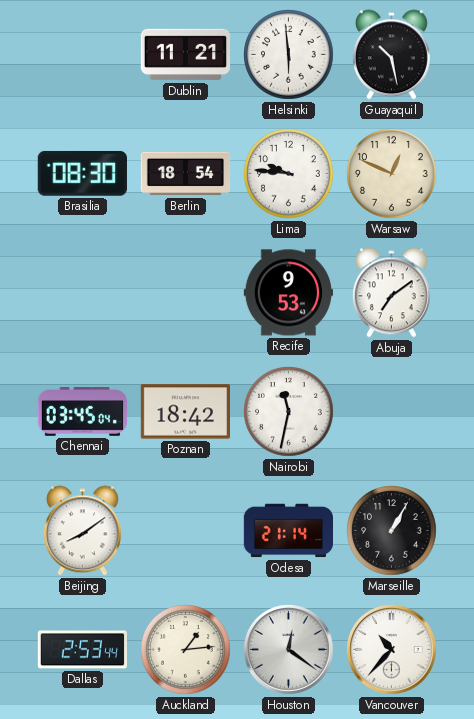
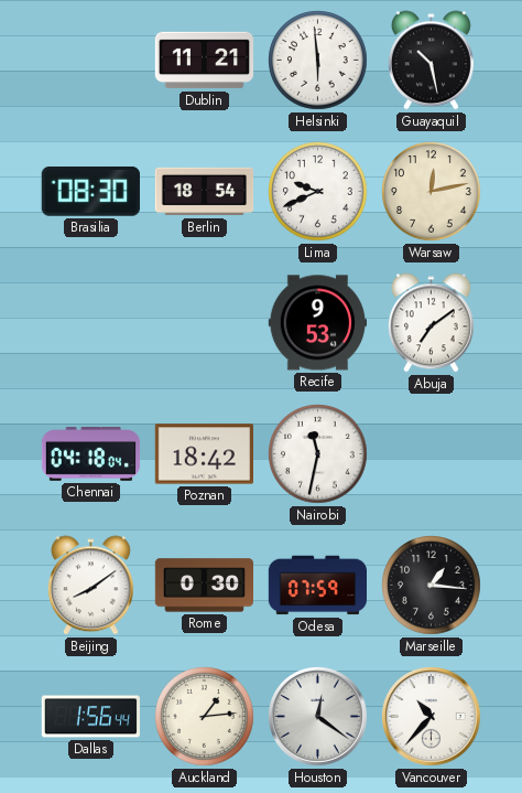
Lima: 9:46 -> 9:41 (318, 192)
Warsaw: 12:49 -> 12:13 (432, 192)
Chennai: 03:45 -> 04:18 (91, 454)
Rome: none -> 0:30 (205, 586)
Odesa: 21:14 -> 07:59 (317, 586)
Marseille: 1:05 -> 1:16 (432, 586)
Dallas: 2:53 -> 1:56 (90, 717)
